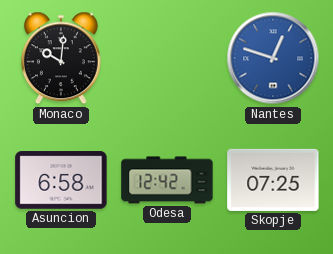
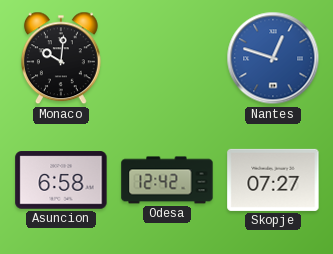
Skopje: 07:25 -> 07:27 (273, 180)
